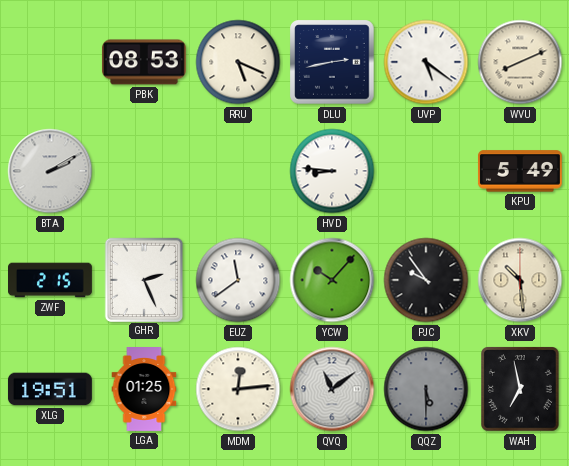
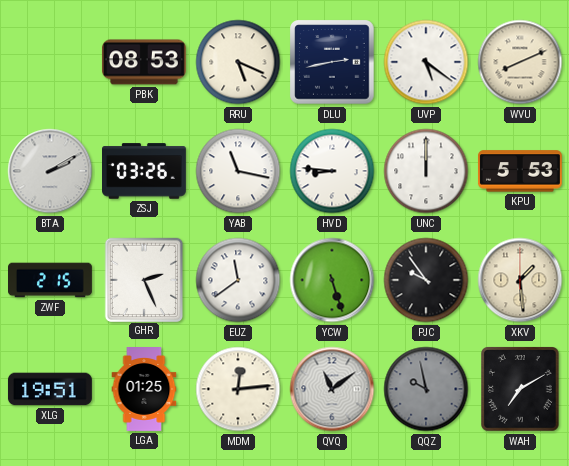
ZSJ: none -> 03:26 (145, 171)
YAB: none -> 11:17 (238, 171)
UNC: none -> 12:00 (426, 171)
KPU: 5:49 -> 5:53 (520, 171)
YCW: 10:07 -> 5:27 (332, 280)
XKV: 10:29 -> 1:29 (520, 280)
QQZ: 5:30 -> 9:58 (426, 389)
WAH: 6:58 -> 7:10 (521, 390)
